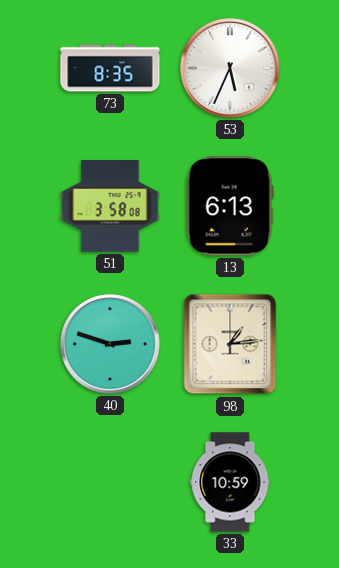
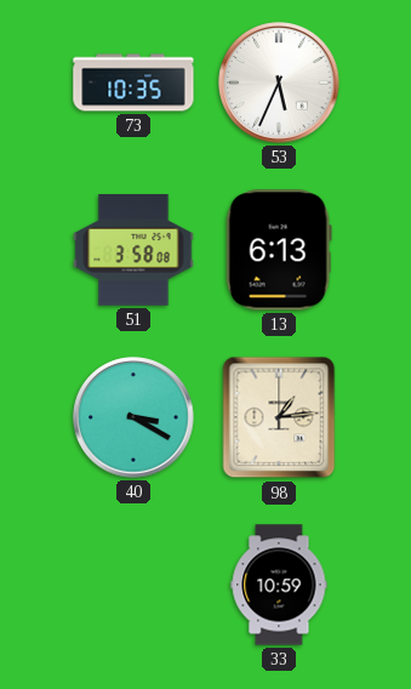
73: 8:35 -> 10:35 (133, 82)
40: 2:48 -> 3:20 (133, 417)
